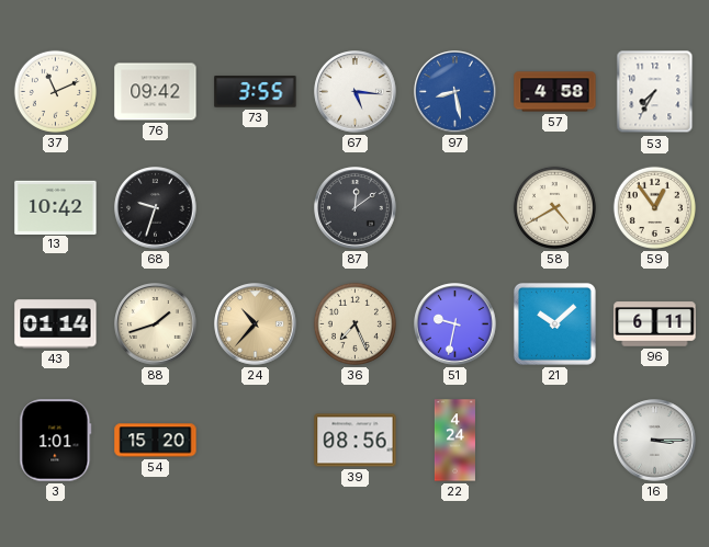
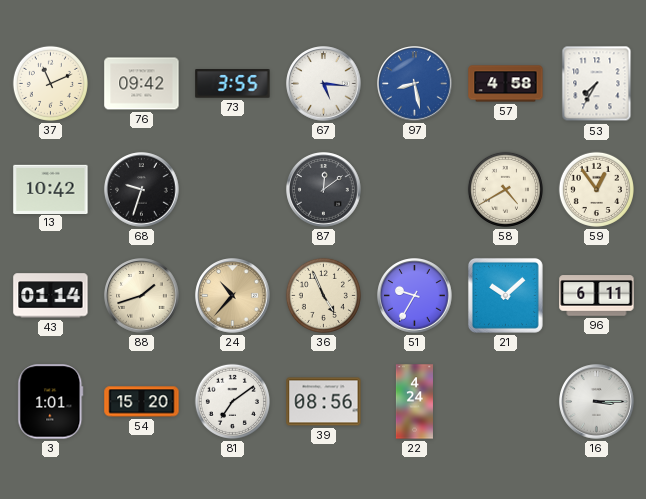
36: 7:26 -> 4:56 (323, 295)
51: 9:32 -> 9:35 (415, 296)
81: none -> 7:09 (232, 401)
